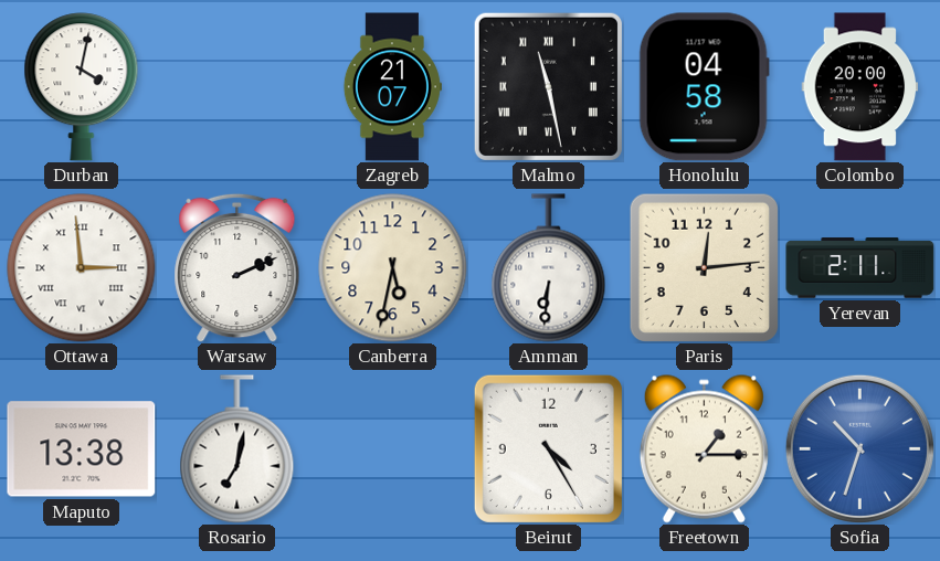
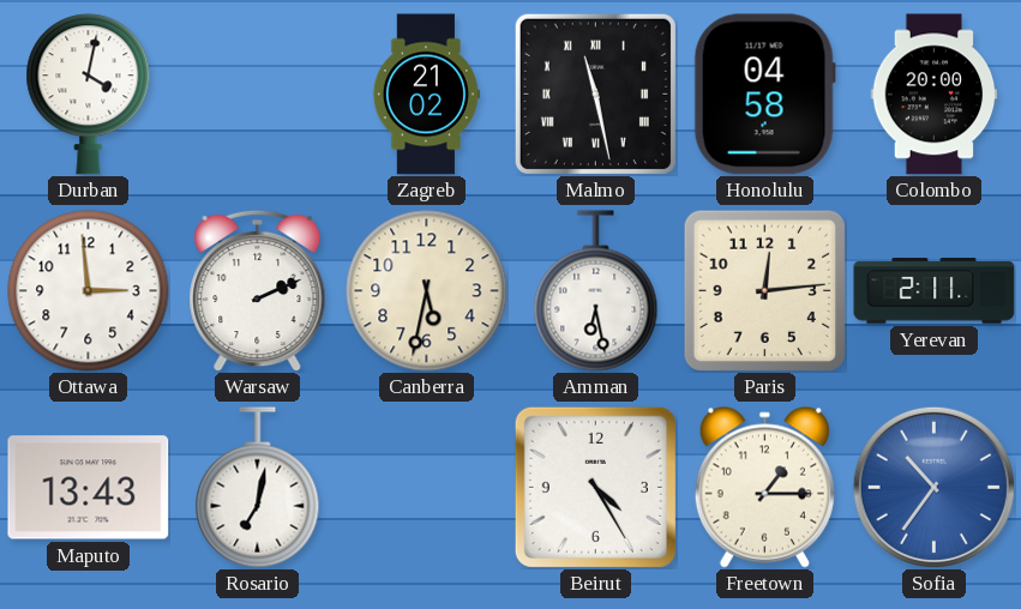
Zagreb: 21:07 -> 21:02 (426, 95)
Ottawa numerals: Roman -> Arabic (89, 291)
Amman: 6:31 -> 6:28 (596, 291)
Maputo: 13:38 -> 13:43 (89, 488)
Sofia: 10:33 -> 10:36 (933, 487)
